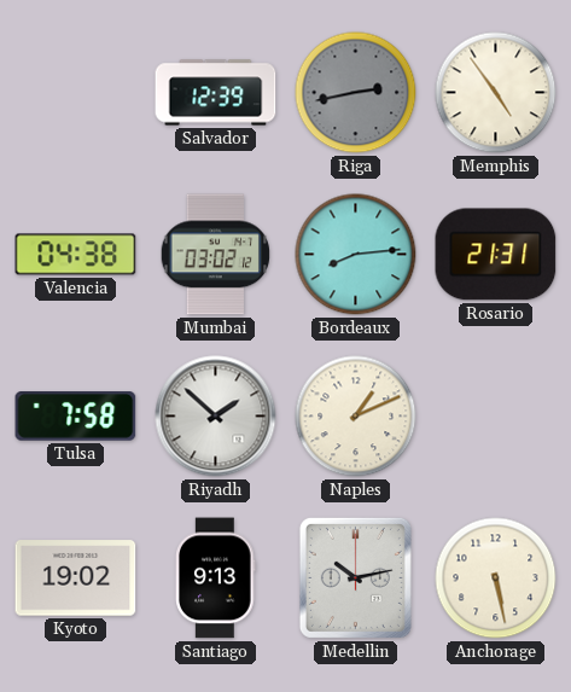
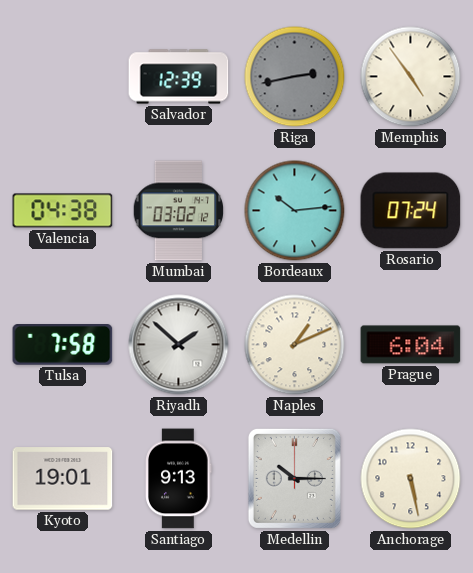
Bordeaux: 8:14 -> 10:14 (295, 211)
Rosario: 21:31 -> 07:24 (411, 211)
Prague: none -> 6:04 (411, 345)
Kyoto: 19:02 -> 19:01 (63, 479)
Medellin: 10:13 -> 10:15 (294, 478)
